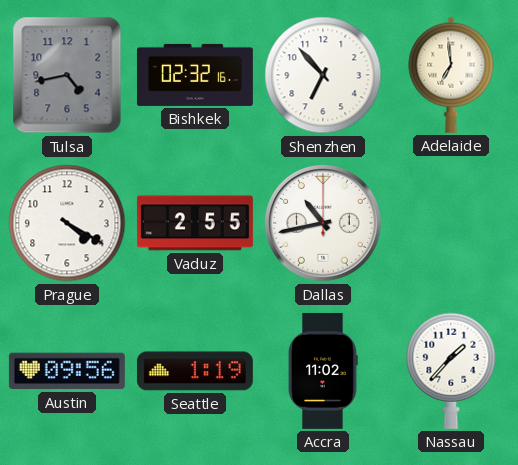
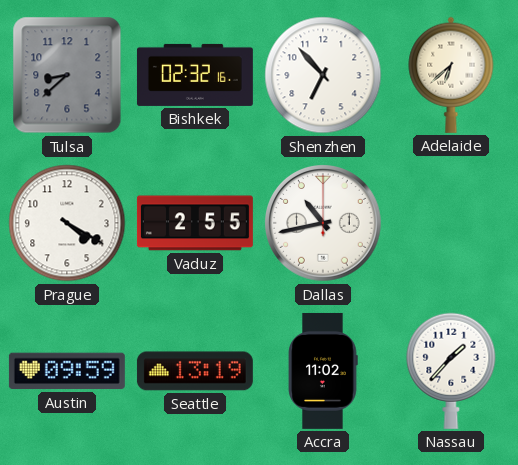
Tulsa: 4:43 -> 8:38 (67, 75)
Adelaide: 6:59 -> 6:38 (451, 75)
Austin: 09:56 -> 09:59 (67, 371)
Seattle: 1:19 -> 13:19 (195, 371)
